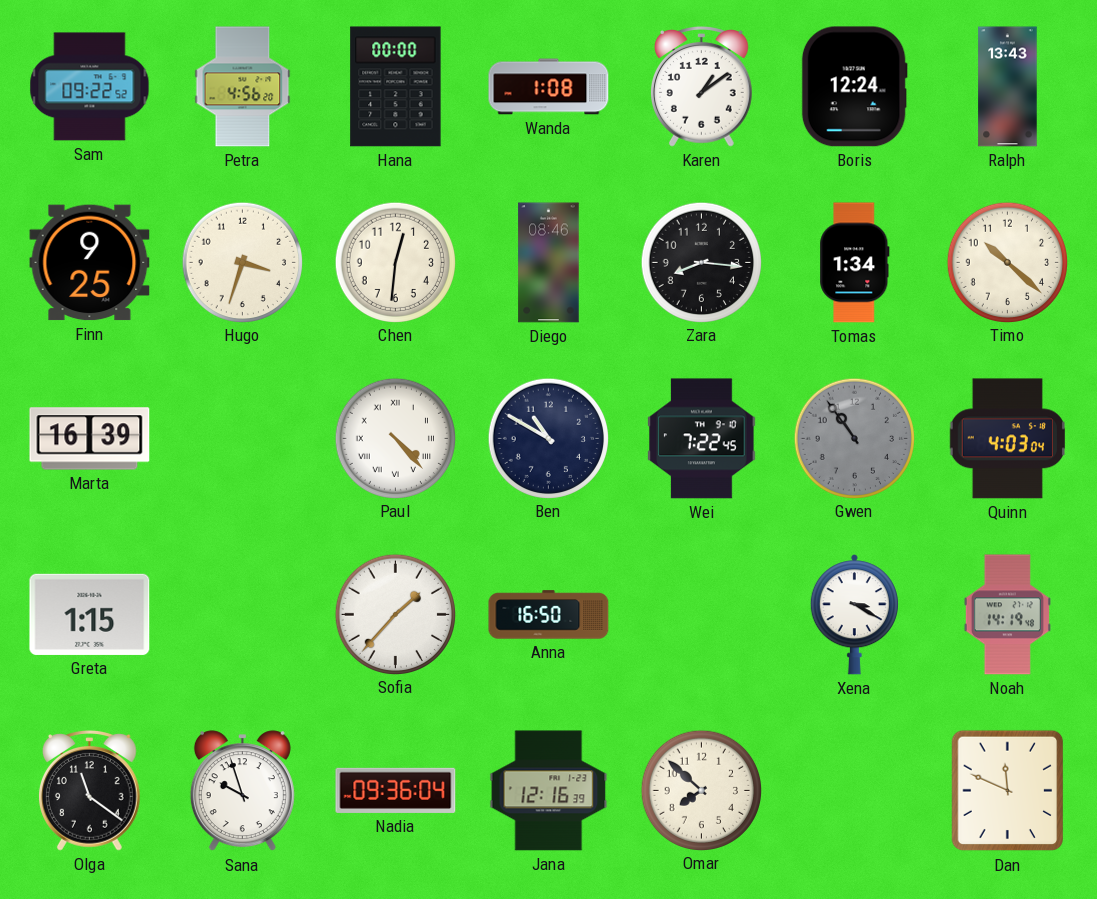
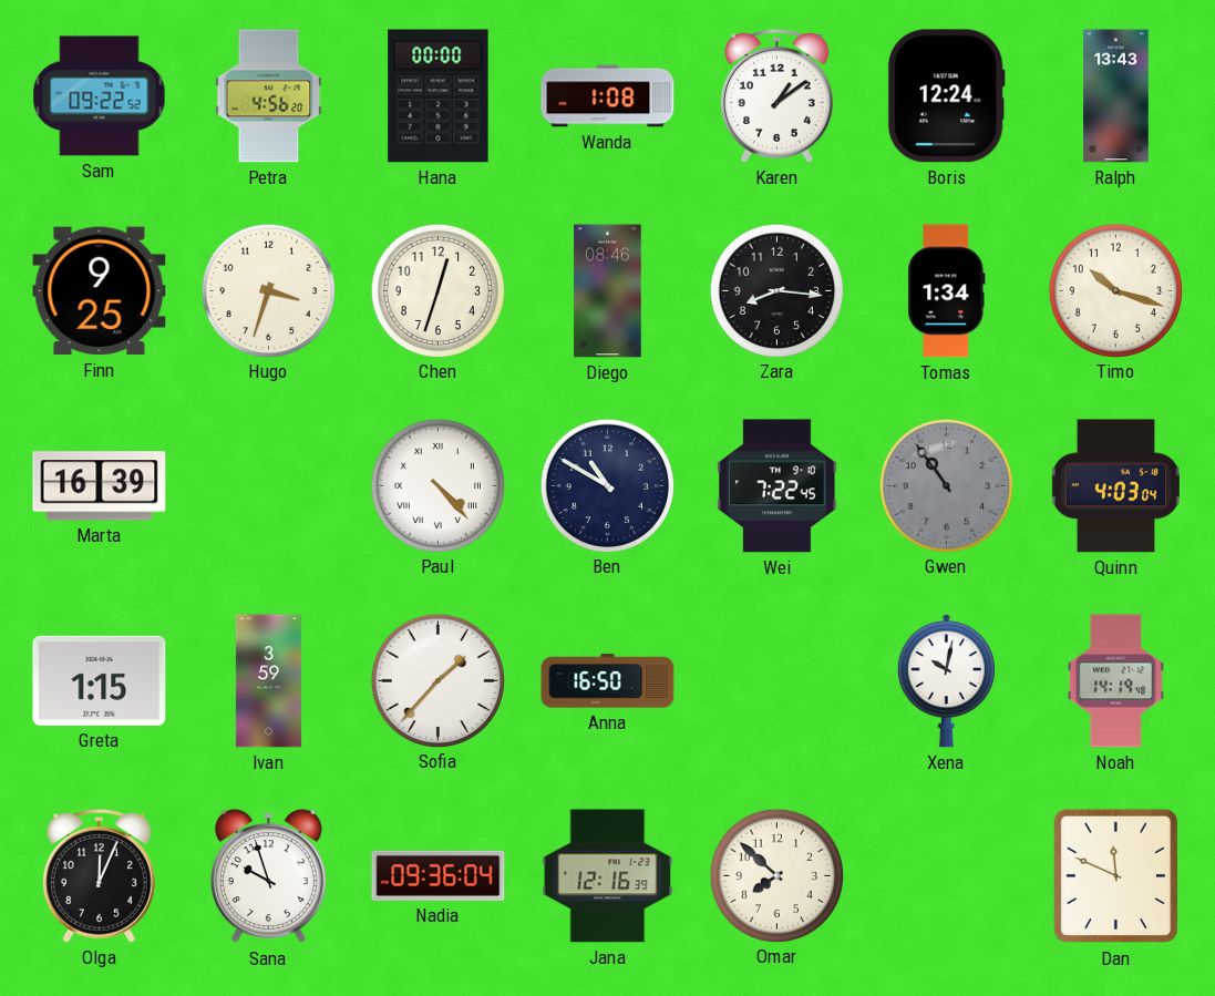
Chen: 12:31 -> 12:33 (437, 290)
Timo: 10:22 -> 10:18 (1115, 290)
Ivan: none -> 3:59 (268, 681)
Xena: 3:20 -> 10:02 (946, 681)
Olga: 11:21 -> 12:04 (99, 876)
